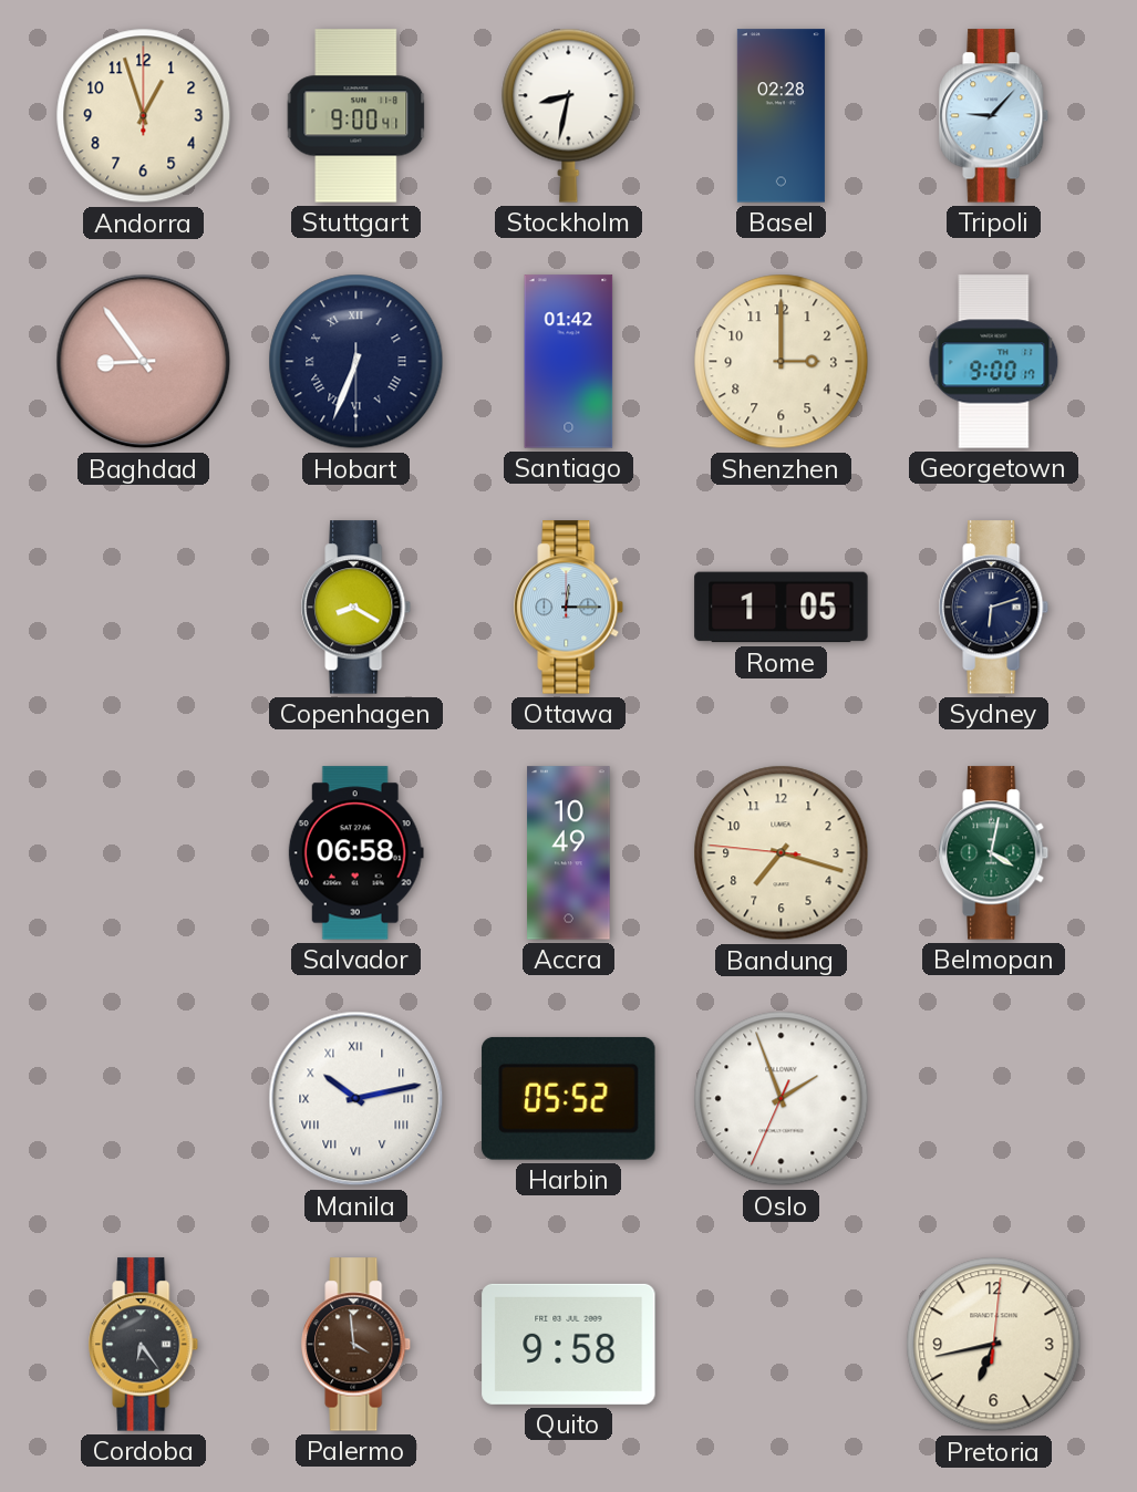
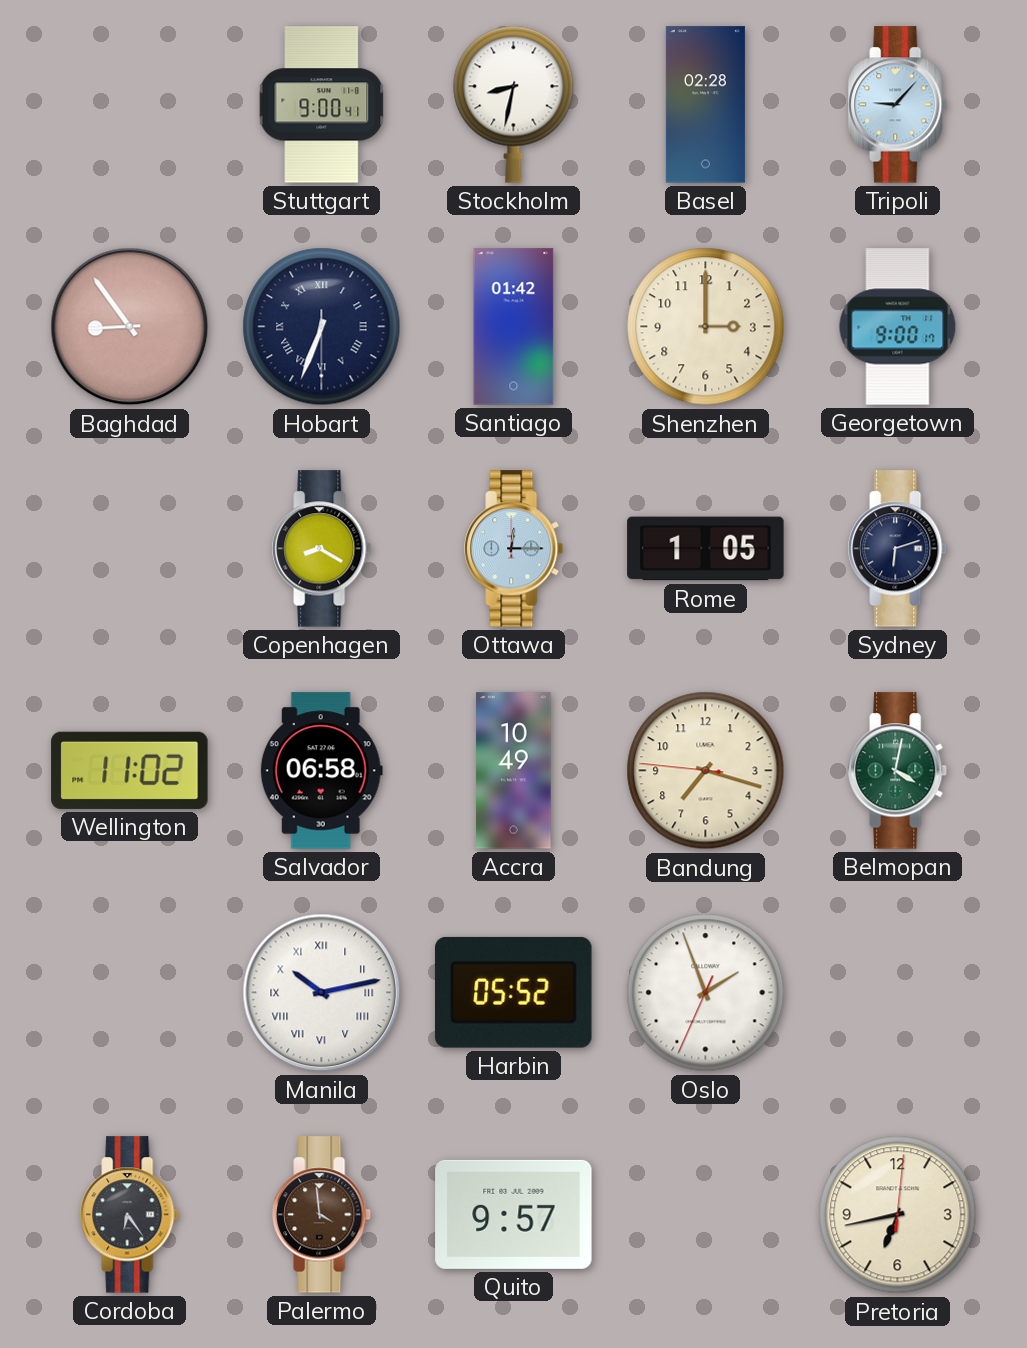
Andorra: 12:57 -> none (144, 116)
Wellington: none -> 11:02 (130, 770)
Quito: 9:58 -> 9:57 (514, 1214)
